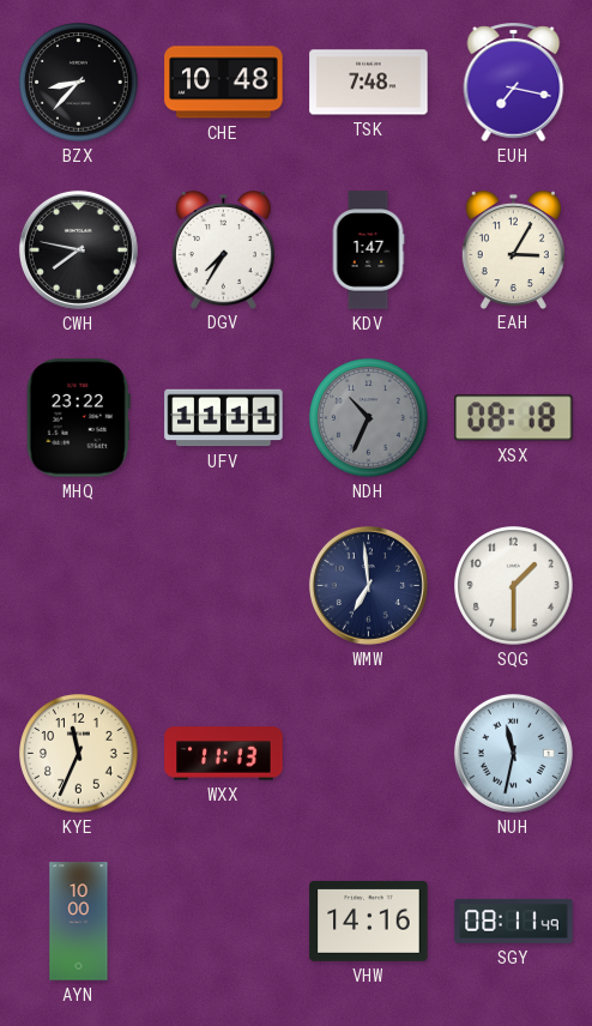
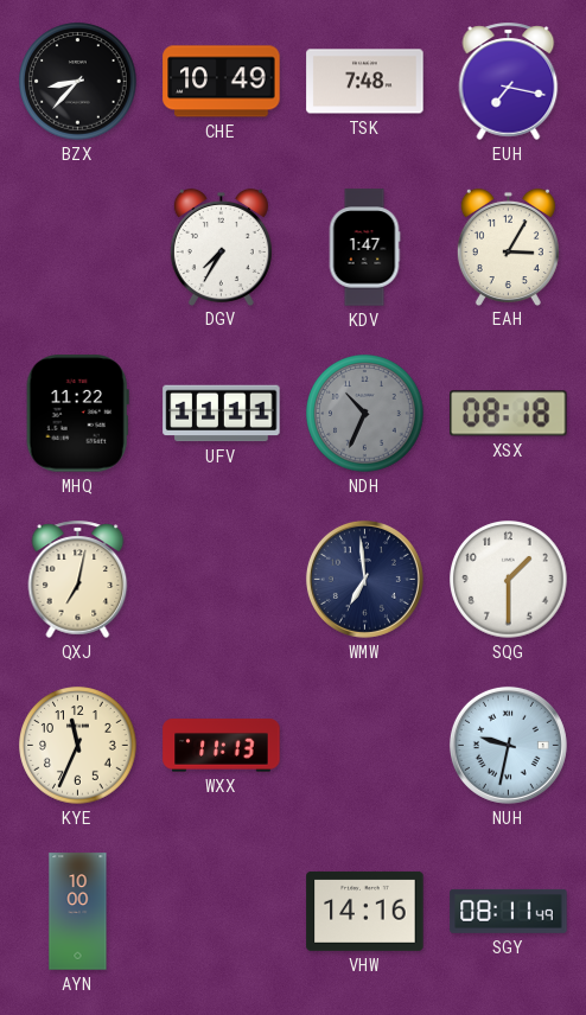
CHE: 10:48 -> 10:49 (222, 82)
CWH: 7:47 -> none (78, 249)
MHQ: 23:22 -> 11:22 (77, 414)
QXJ: none -> 7:02 (78, 579)
NUH: 11:32 -> 9:32 (508, 745)
